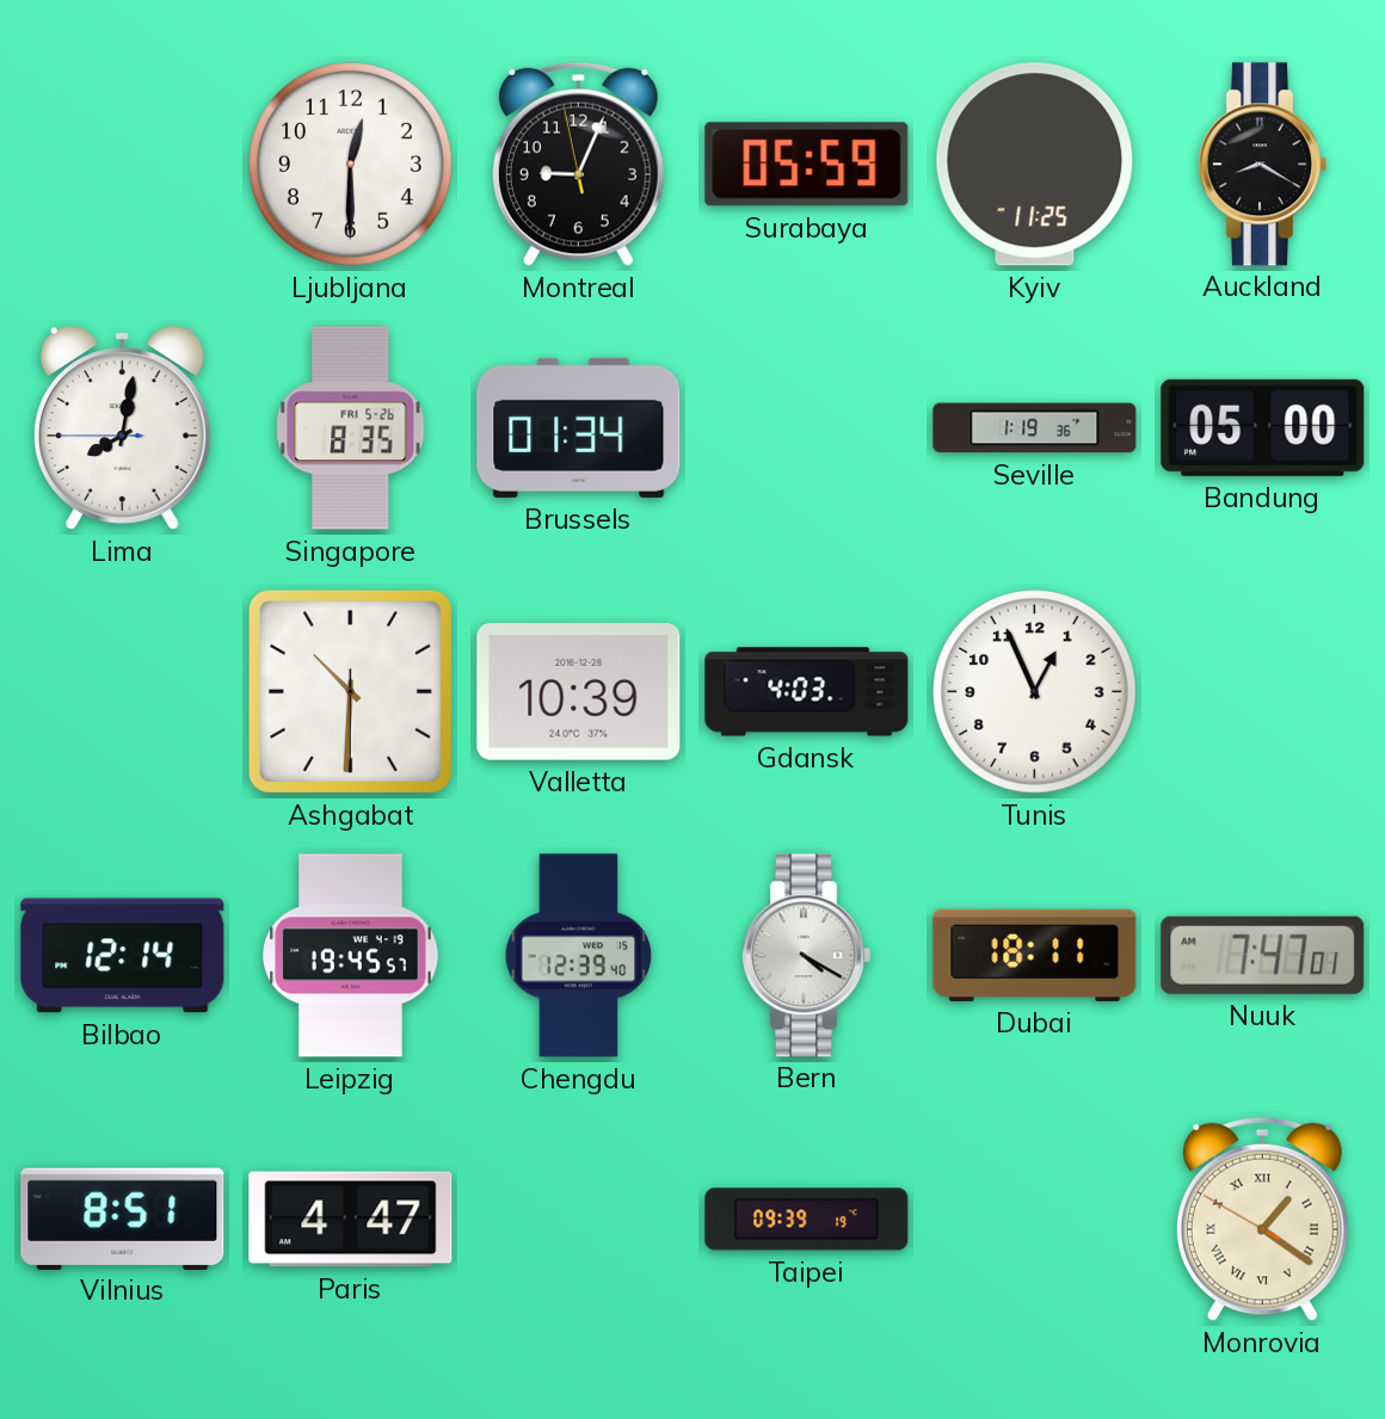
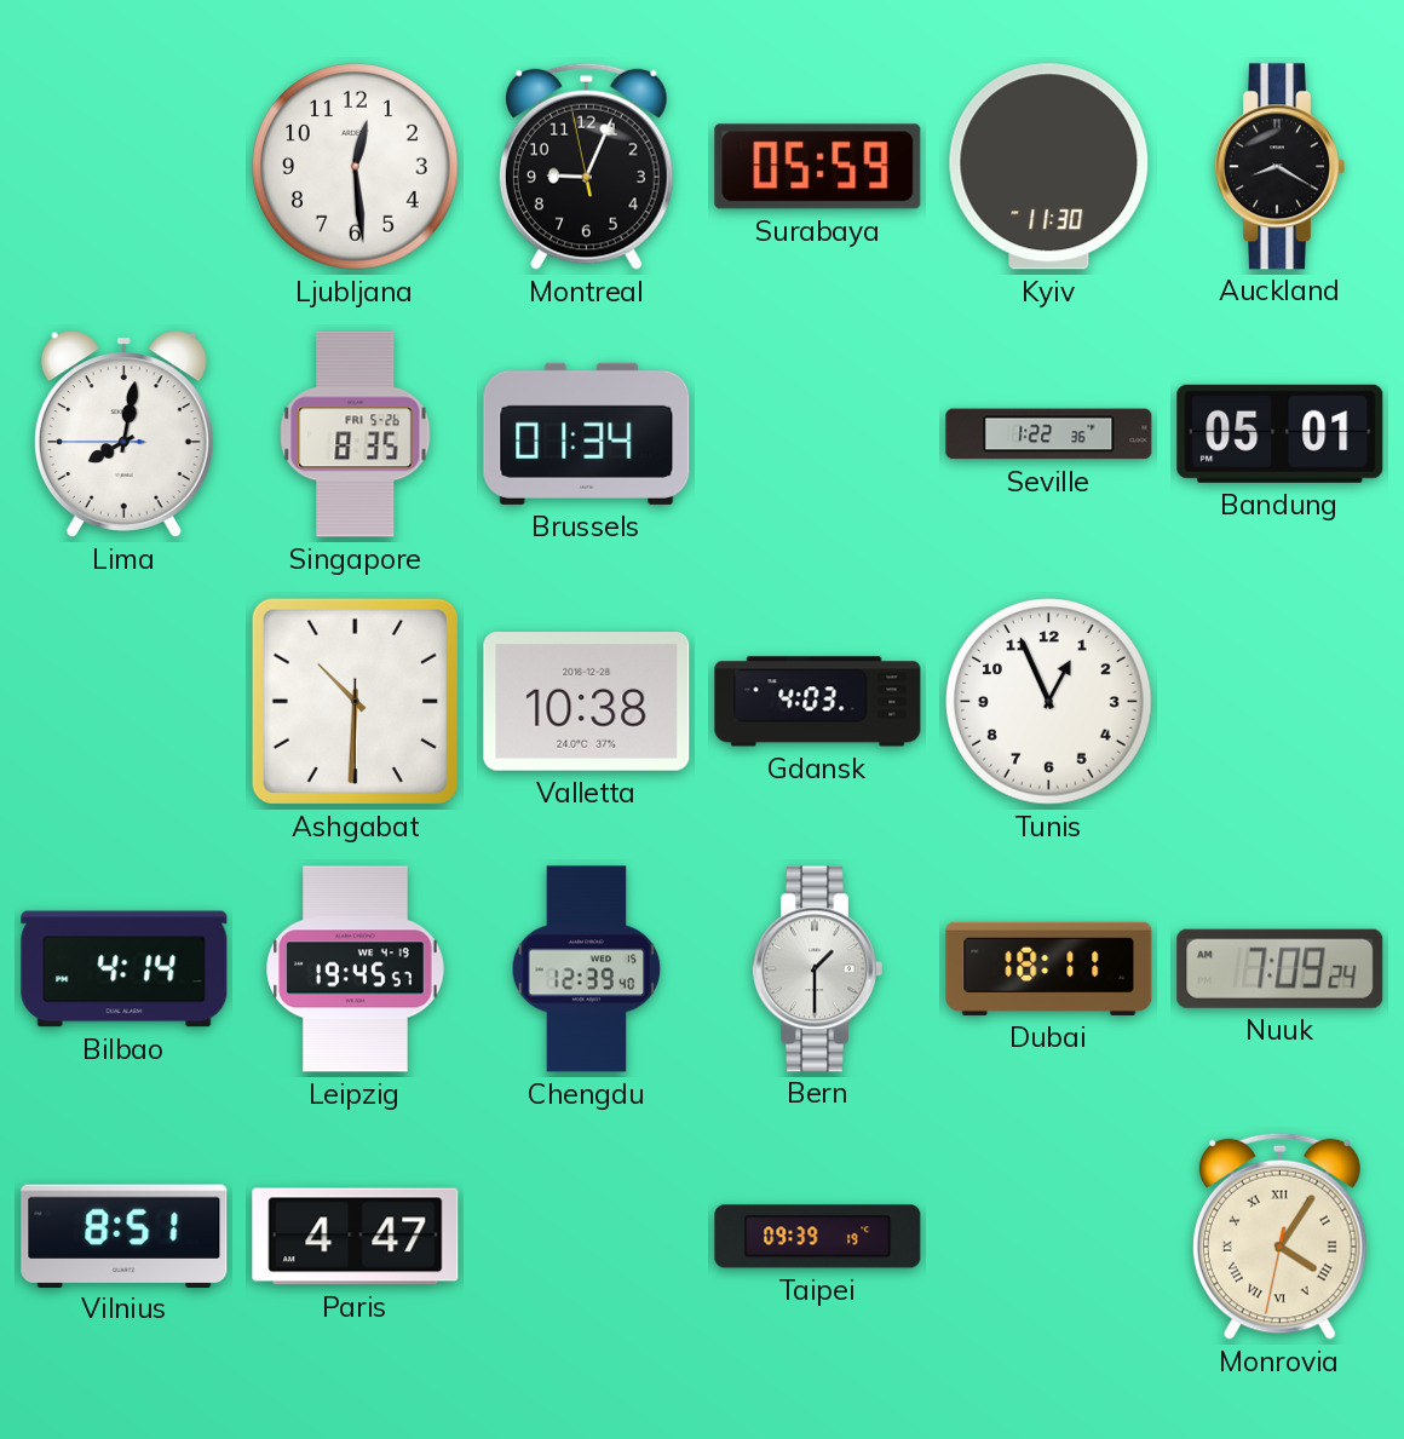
Ljubljana: 12:30 -> 12:29 (356, 167)
Kyiv: 11:25 -> 11:30 (1049, 167)
Seville: 1:19 -> 1:22 (1049, 434)
Bandung: 05:00 -> 05:01 (1281, 433)
Valletta: 10:39 -> 10:38 (587, 702)
Bilbao: 12:14 -> 4:14 (125, 969)
Bern: 4:20 -> 1:30 (817, 969)
Nuuk: 7:47 -> 7:09 (1281, 968)
Monrovia: 1:20 -> 4:05 (1279, 1236)
